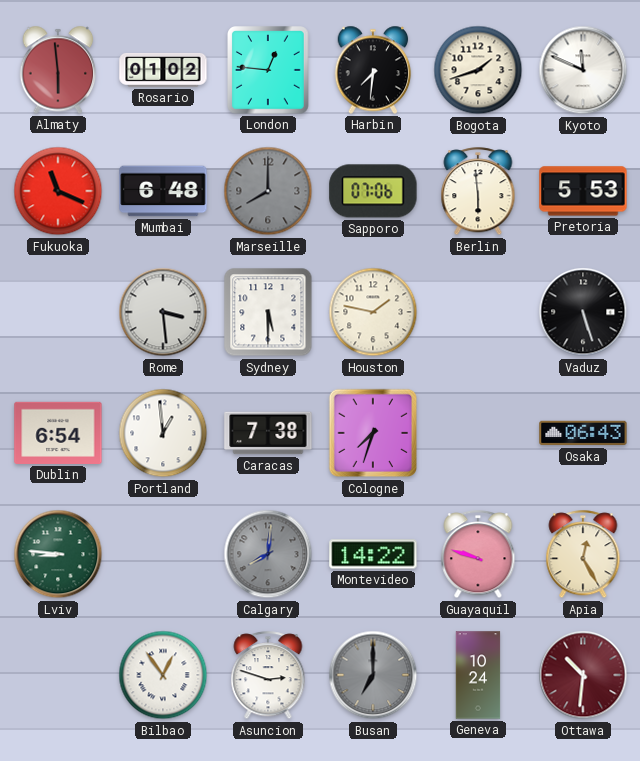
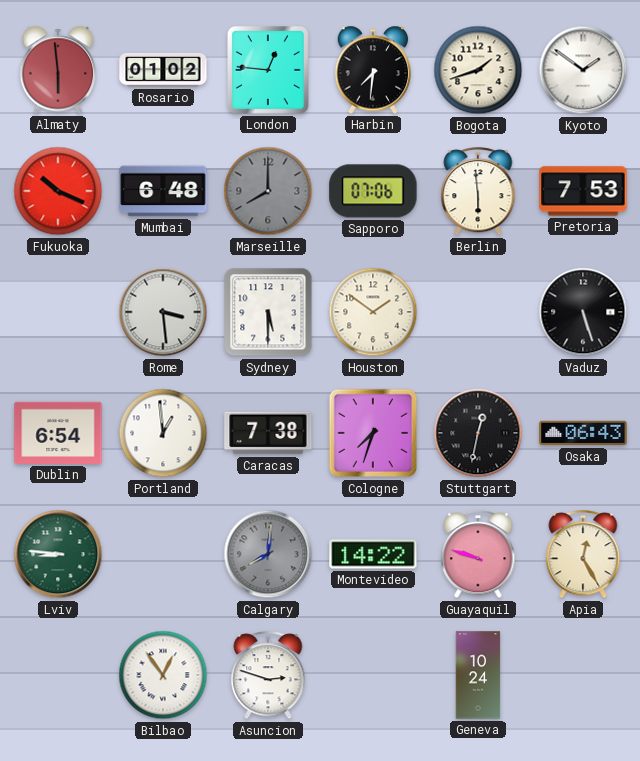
Kyoto: 11:49 -> 1:51 (583, 70)
Fukuoka: 11:19 -> 10:19 (58, 191)
Pretoria: 5:53 -> 7:53 (583, 191)
Houston: 1:47 -> 1:51 (373, 312)
Stuttgart: none -> 12:32 (478, 433)
Busan: 7:00 -> none (373, 675)
Ottawa: 10:31 -> none (583, 675)
